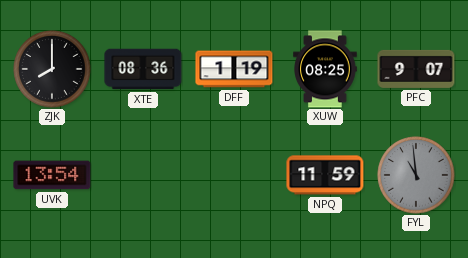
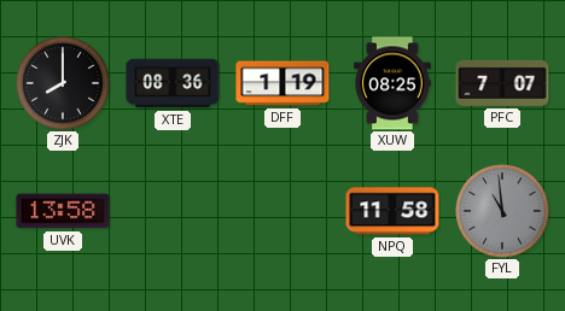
PFC: 9:07 -> 7:07 (502, 83)
UVK: 13:54 -> 13:58 (63, 211)
NPQ: 11:59 -> 11:58 (392, 211)
